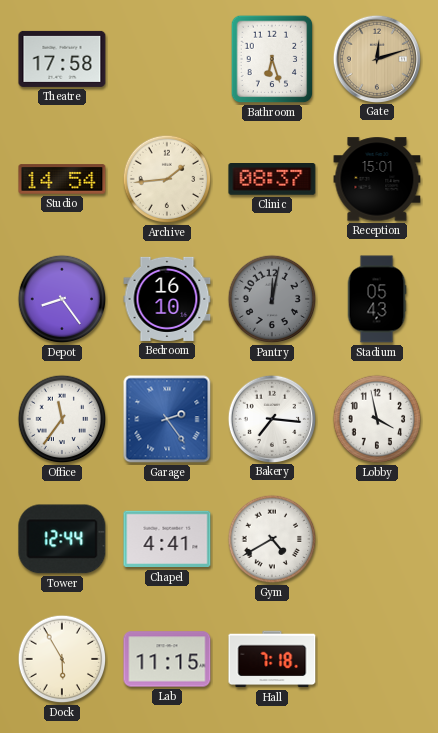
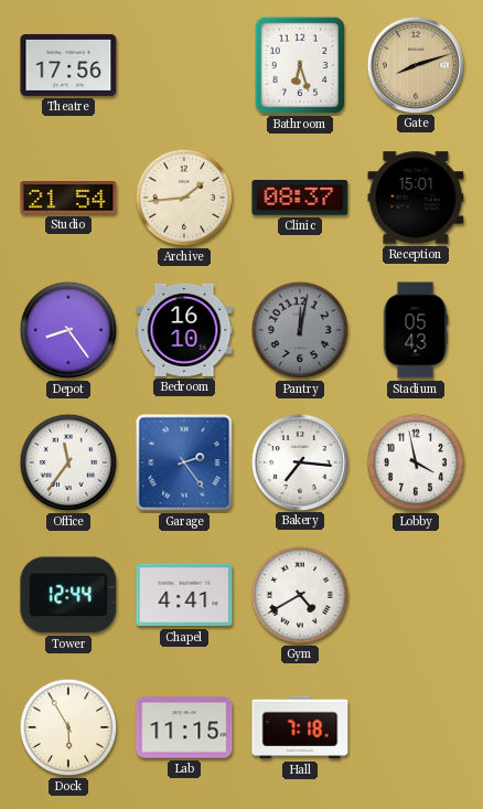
Theatre: 17:58 -> 17:56 (68, 65)
Gate: 12:12 -> 8:12 (415, 64)
Studio: 14:54 -> 21:54 (68, 198)
